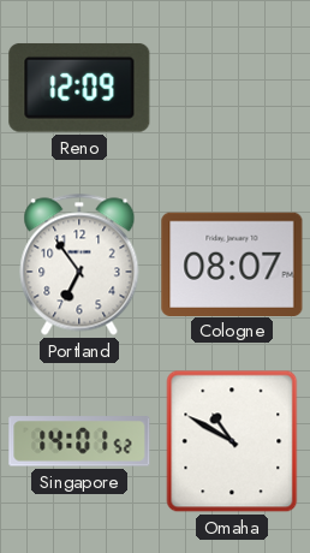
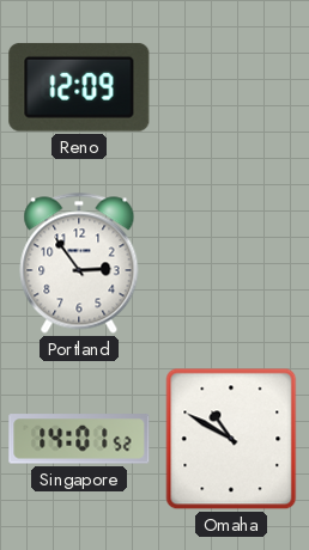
Portland: 6:54 -> 2:54 (79, 263)
Cologne: 08:07 -> none (232, 263)
